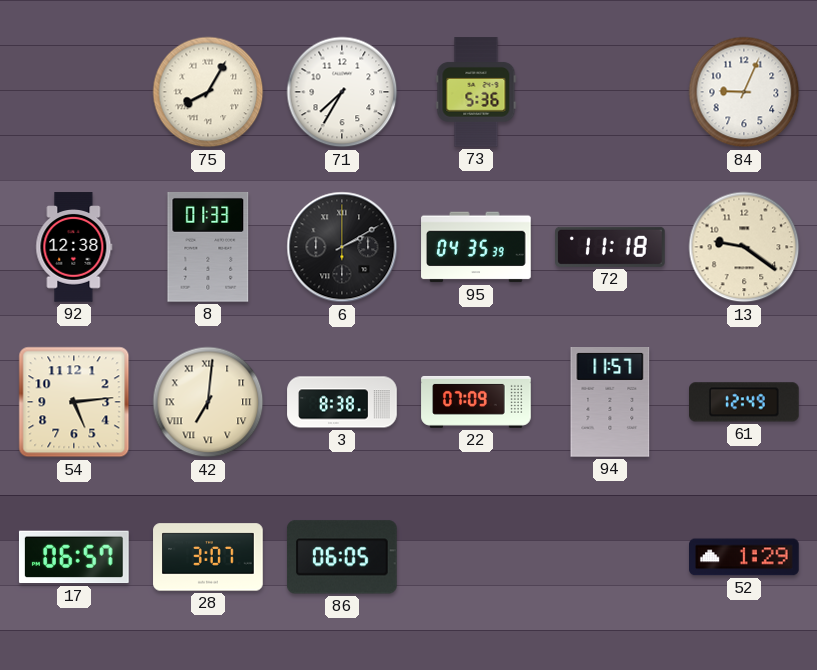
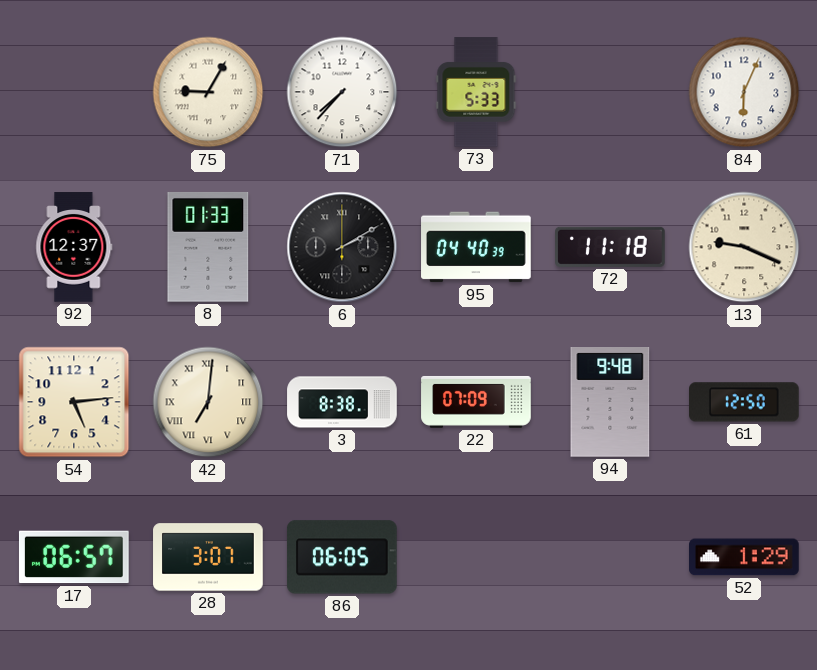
75: 8:05 -> 9:05 (208, 92)
71: 7:35 -> 7:37 (342, 92)
73: 5:36 -> 5:33 (476, 92)
84: 9:04 -> 6:04 (744, 92)
92: 12:38 -> 12:37 (74, 247)
95: 04:35 -> 04:40 (476, 247)
13: 9:21 -> 9:19 (744, 247)
94: 11:57 -> 9:48 (610, 403)
61: 12:49 -> 12:50 (745, 402)
